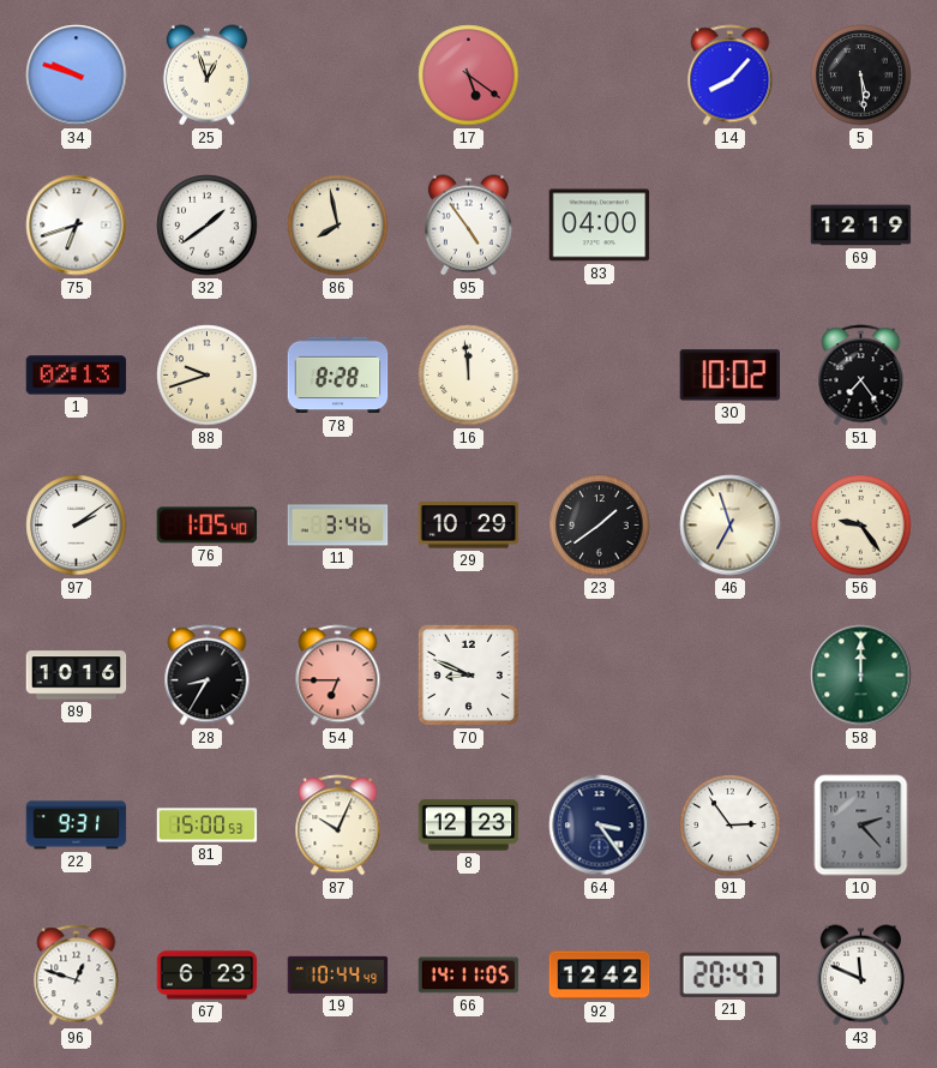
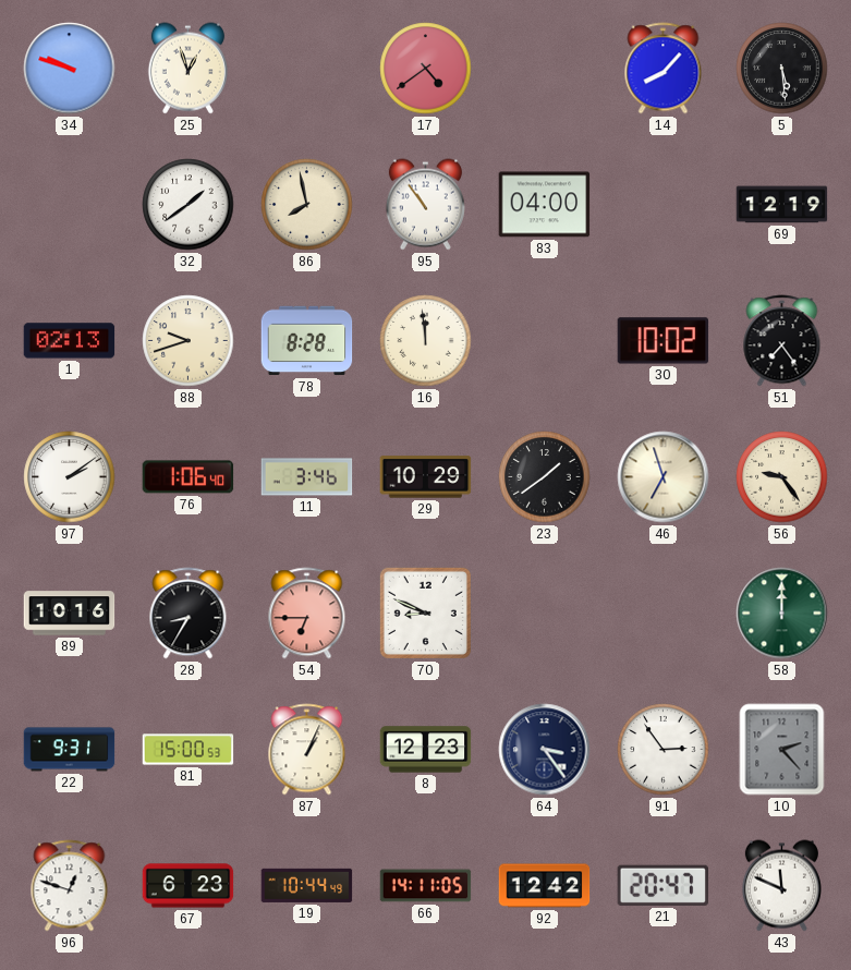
17: 5:21 -> 4:39 (426, 69)
75: 6:42 -> none (77, 226)
95: 4:54 -> 10:54 (425, 205)
76: 1:05 -> 1:06 (189, 477)
87: 10:04 -> 1:04 (307, 750)
